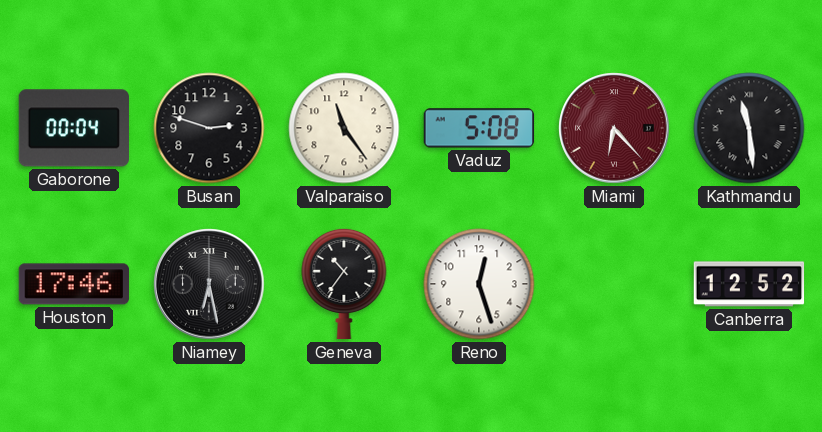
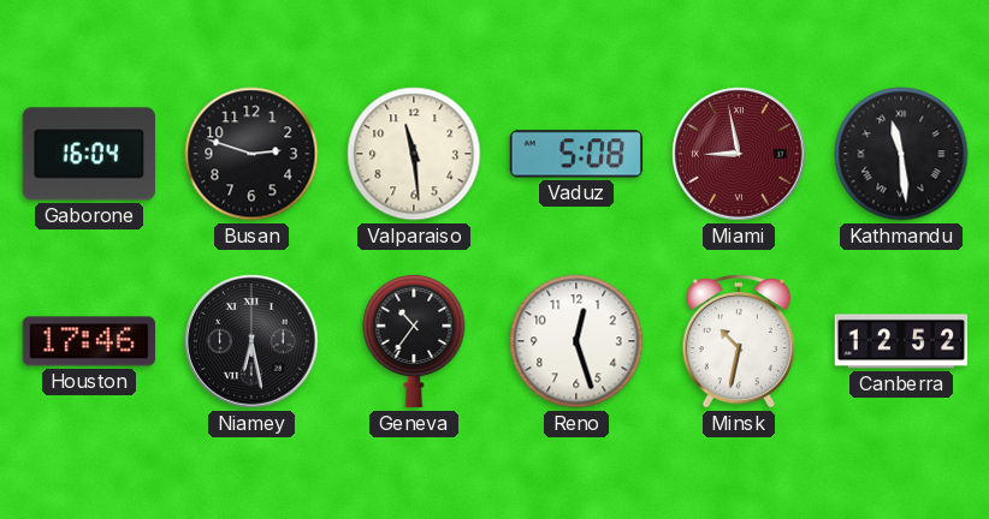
Gaborone: 00:04 -> 16:04 (88, 154)
Valparaiso: 11:24 -> 11:29 (414, 154)
Miami: 6:23 -> 8:58 (739, 154)
Minsk: none -> 10:32 (739, 341)
